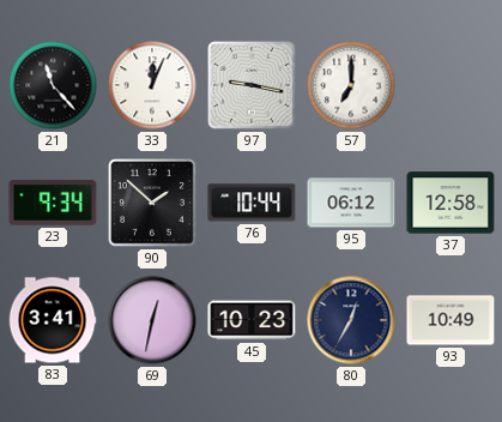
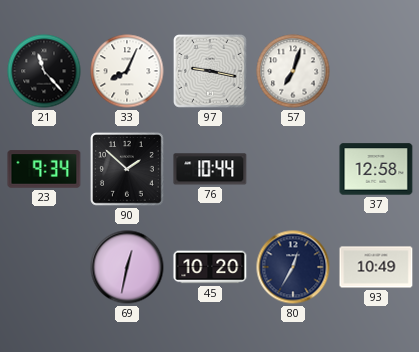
33: 12:04 -> 8:04 (127, 71)
57: 7:00 -> 7:03 (293, 71)
95: 06:12 -> none (351, 203)
83: 3:41 -> none (53, 320)
45: 10:23 -> 10:20 (210, 267)
